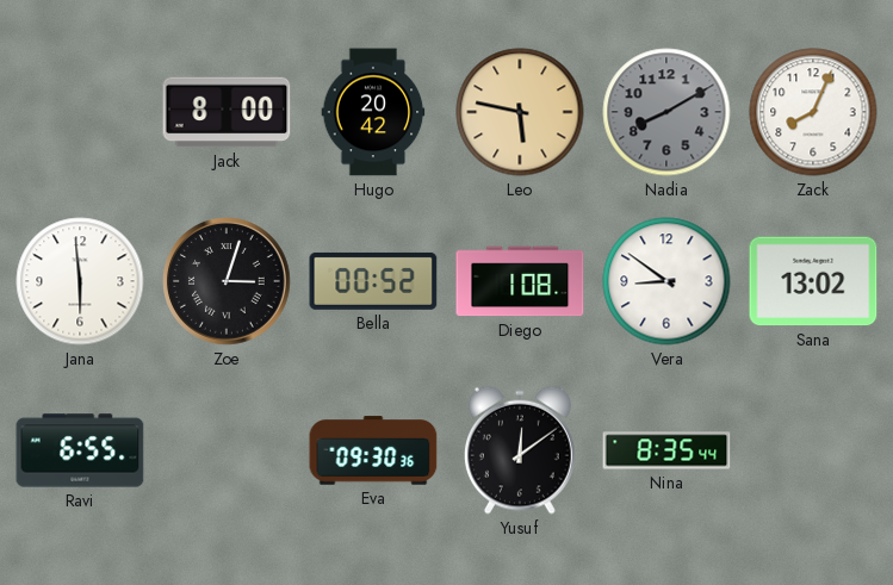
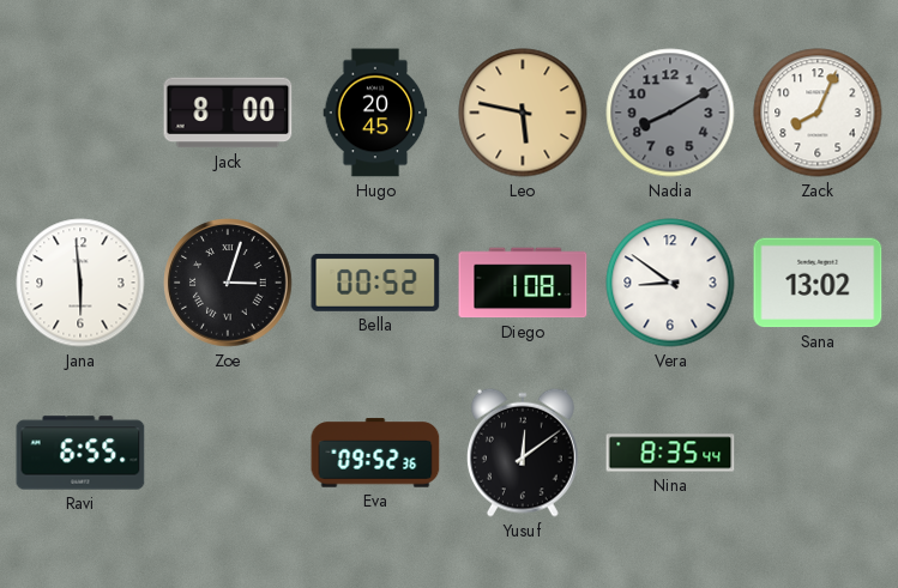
Hugo: 20:42 -> 20:45 (375, 113)
Eva: 09:30 -> 09:52 (375, 453)
